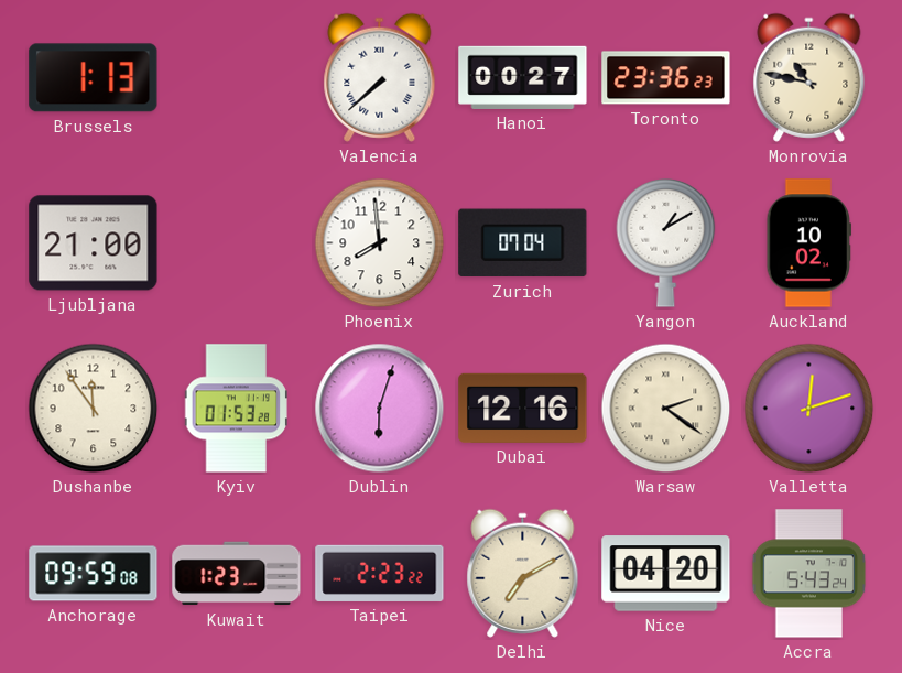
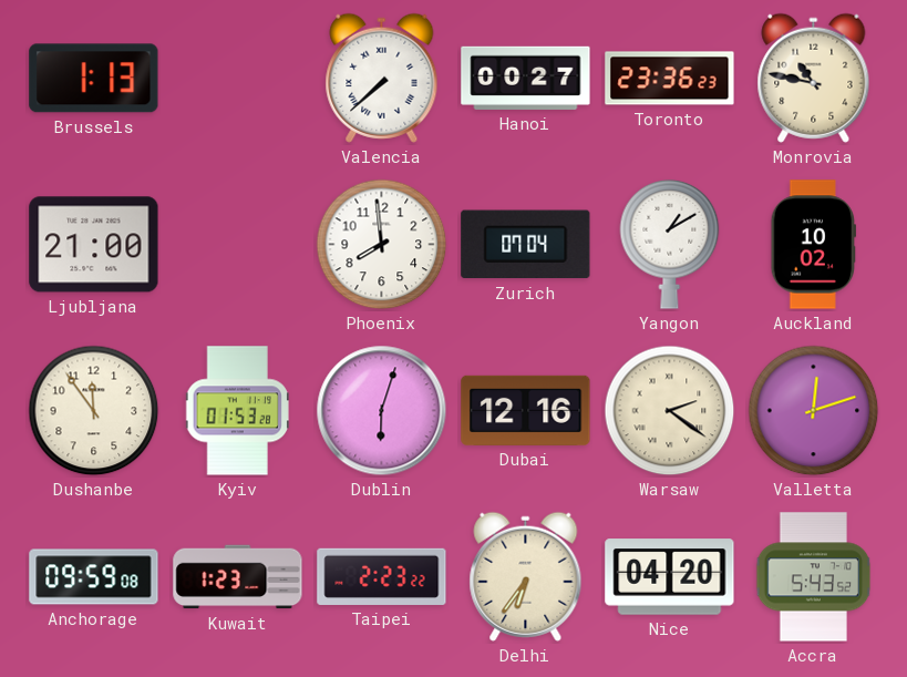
Delhi: 7:10 -> 6:36 (526, 576)
Accra: 5:43:24 -> 5:43:52 (814, 577)
